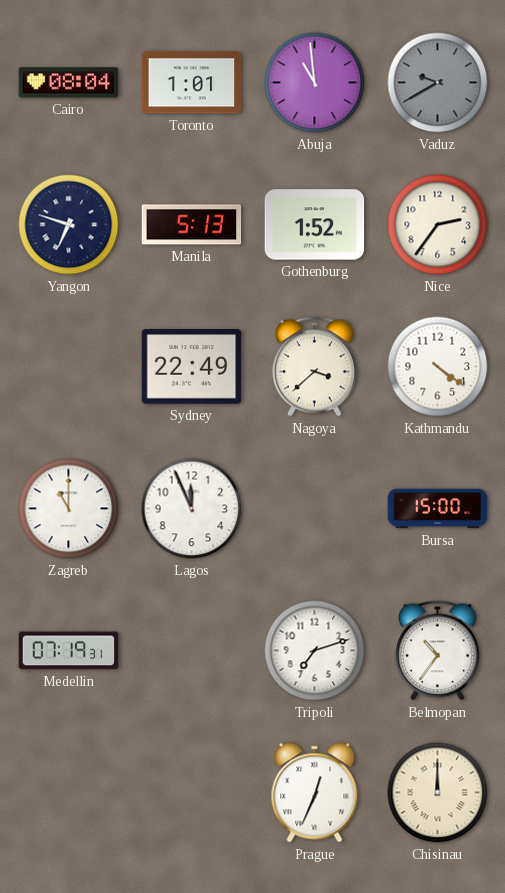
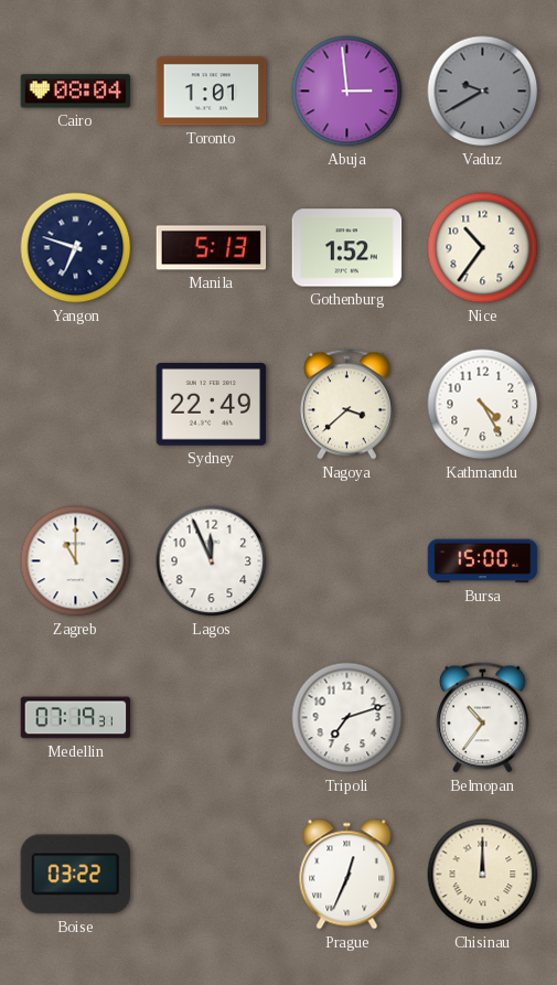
Abuja: 10:59 -> 2:59 (347, 92)
Nice: 2:36 -> 10:36 (483, 248)
Kathmandu: 4:21 -> 4:25 (483, 405)
Boise: none -> 03:22 (75, 875)
